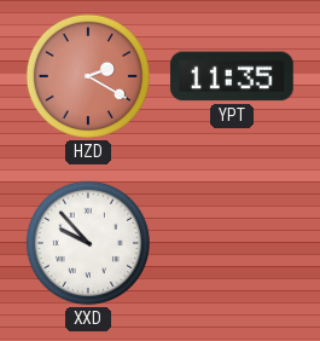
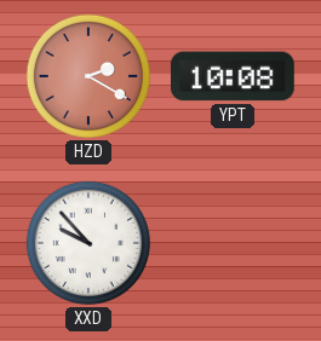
YPT: 11:35 -> 10:08 (233, 76)
